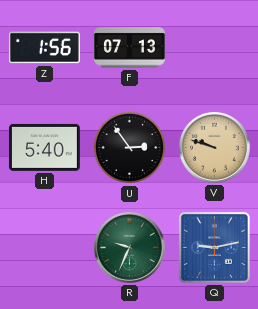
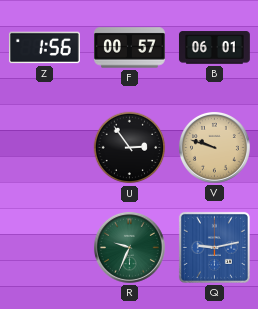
F: 07:13 -> 00:57 (130, 48)
B: none -> 06:01 (214, 48)
H: 5:40 -> none (44, 147)
